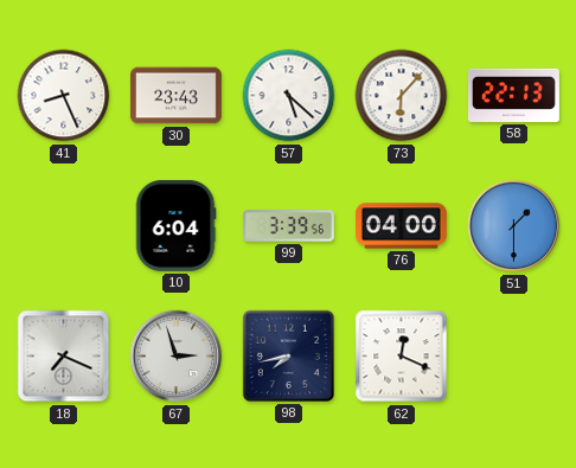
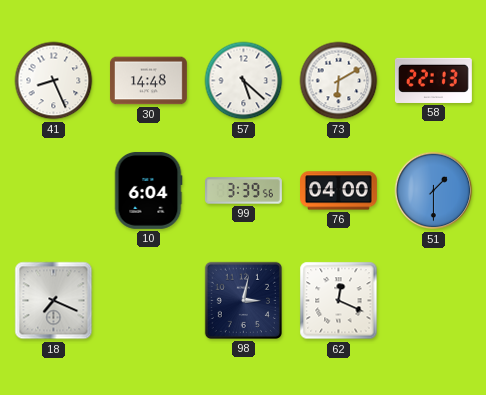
30: 23:43 -> 14:48 (148, 81)
73: 6:07 -> 6:10 (339, 81)
67: 2:57 -> none (177, 357)
98: 7:43 -> 3:02 (243, 300)
